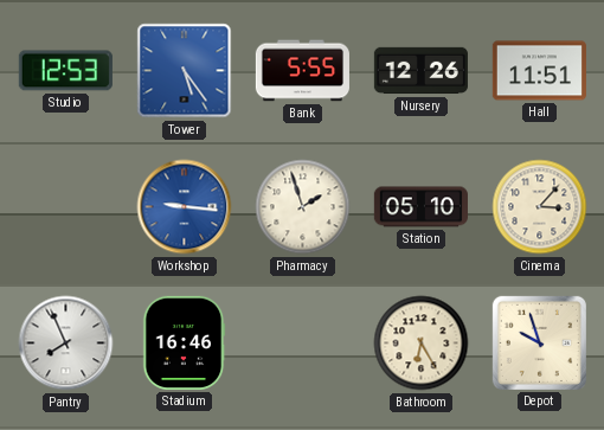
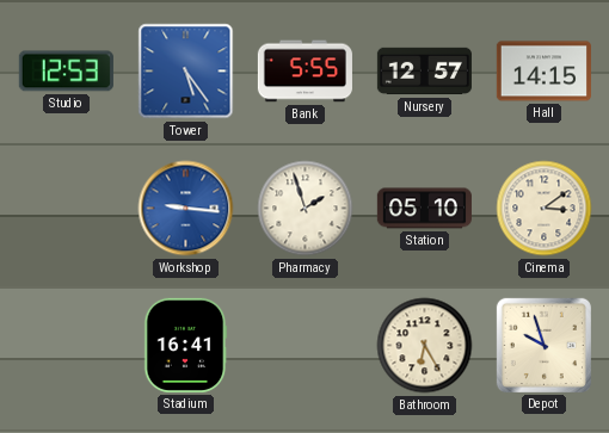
Nursery: 12:26 -> 12:57 (424, 72)
Hall: 11:51 -> 14:15 (543, 72)
Cinema: 3:07 -> 3:09 (545, 209)
Pantry: 7:56 -> none (66, 344)
Stadium: 16:46 -> 16:41 (185, 345)
